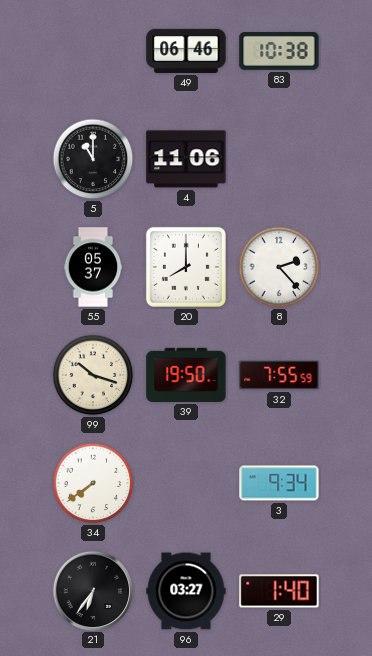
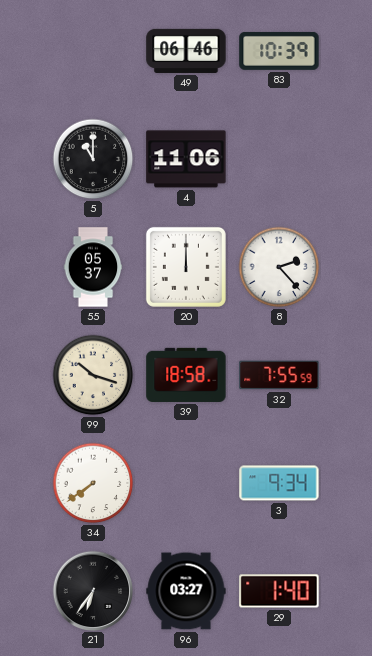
83: 10:38 -> 10:39 (279, 51)
20: 8:00 -> 12:00 (186, 267)
39: 19:50 -> 18:58 (186, 375)
